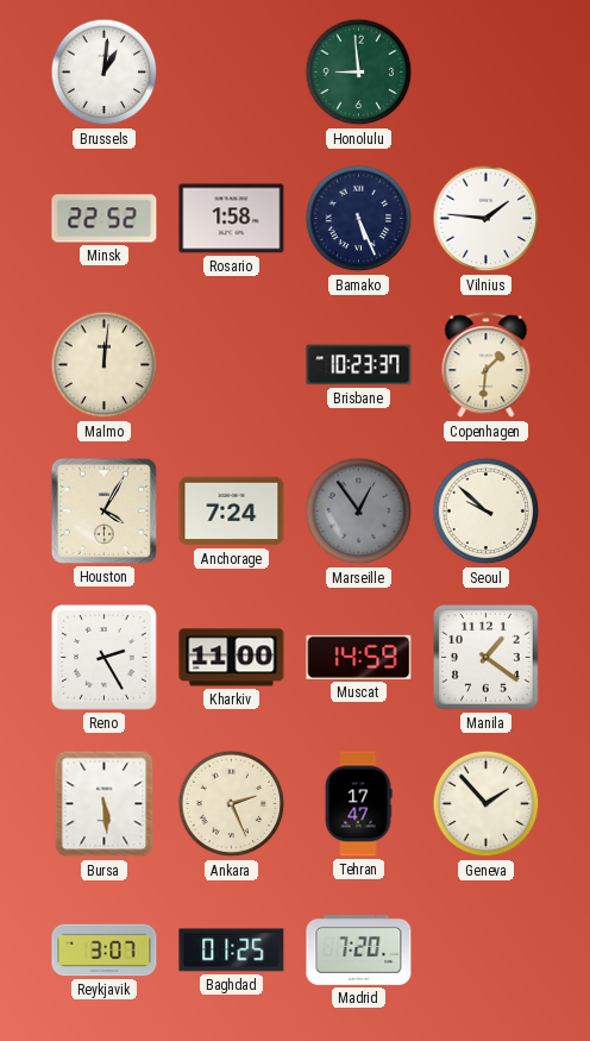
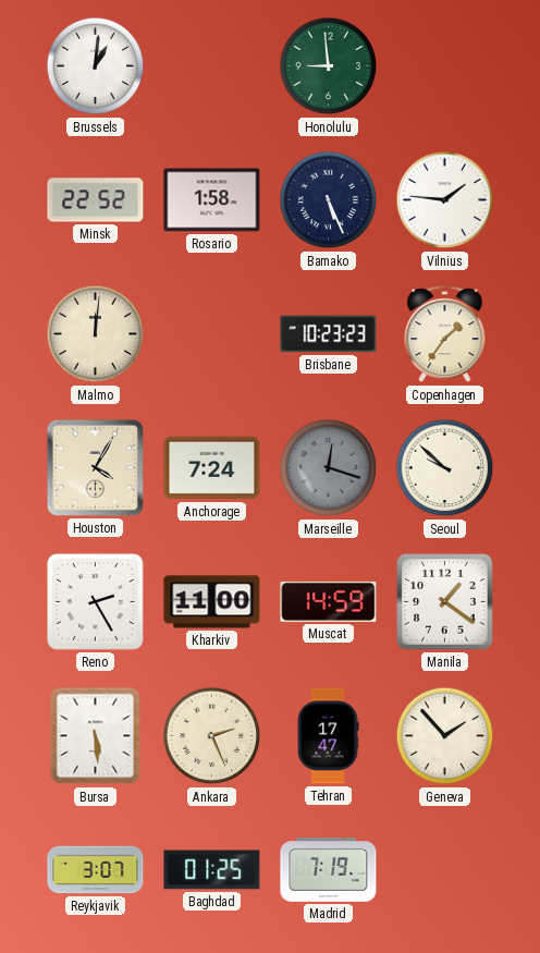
Brisbane: 10:23:37 -> 10:23:23 (329, 334)
Copenhagen: 1:31 -> 1:36 (445, 334)
Marseille: 12:54 -> 12:18 (329, 468)
Madrid: 7:20 -> 7:19 (329, 869)
